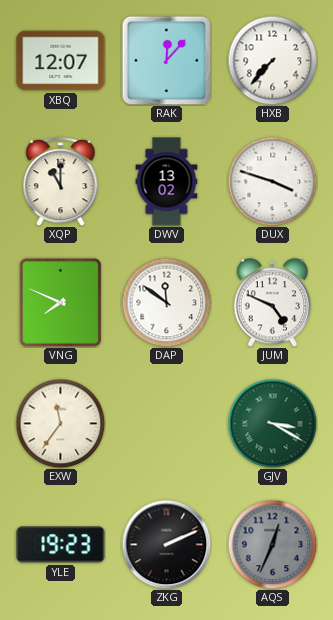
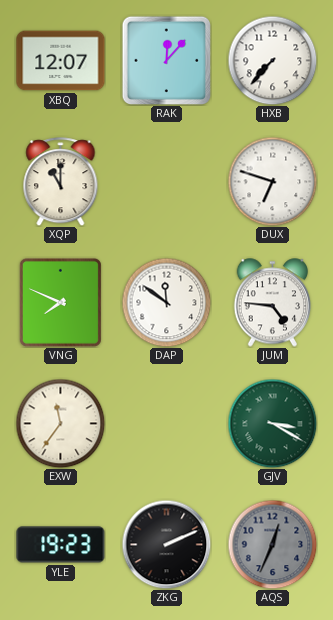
DWV: 13:02 -> none (167, 182)
DUX: 3:48 -> 6:48 (272, 181)
JUM: 4:49 -> 4:46 (273, 303)
